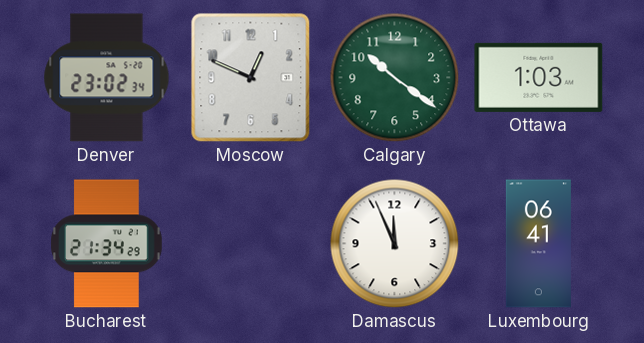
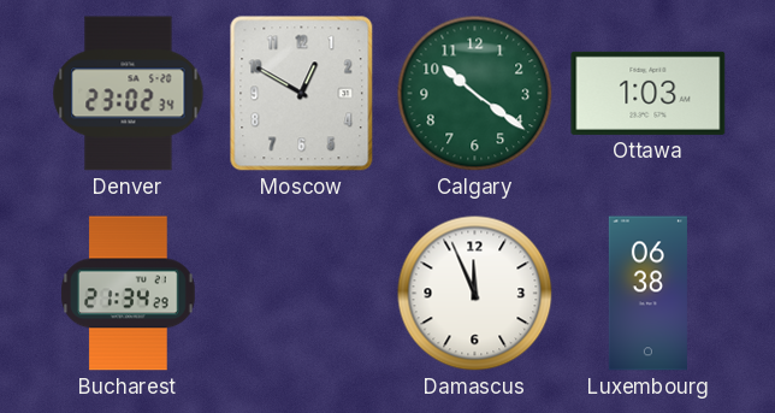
Moscow: 12:49 -> 12:50 (302, 94)
Luxembourg: 06:41 -> 06:38 (647, 294)
